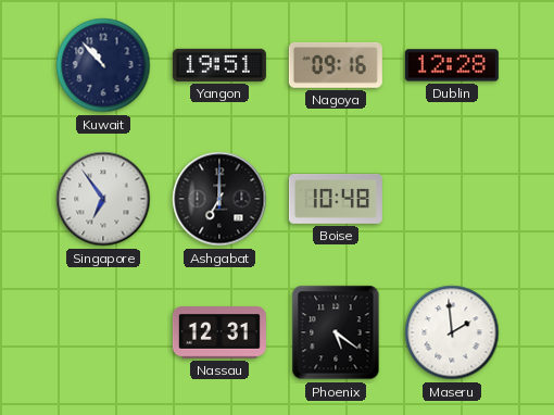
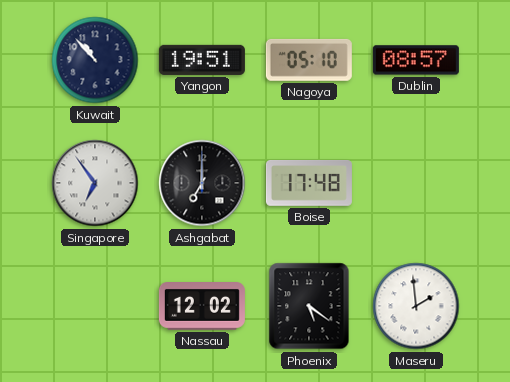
Nagoya: 09:16 -> 05:10 (309, 60)
Dublin: 12:28 -> 08:57 (416, 60)
Boise: 10:48 -> 17:48 (309, 183)
Nassau: 12:31 -> 12:02 (202, 307)
